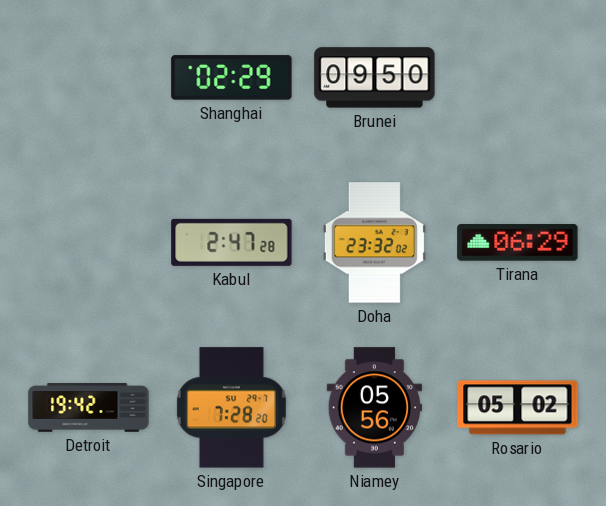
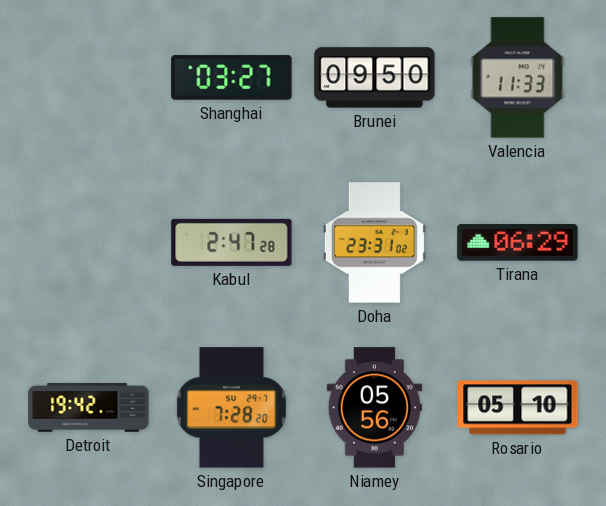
Shanghai: 02:29 -> 03:27 (232, 78)
Valencia: none -> 11:33 (518, 78)
Doha: 23:32 -> 23:31 (374, 243)
Rosario: 05:02 -> 05:10 (518, 408)
